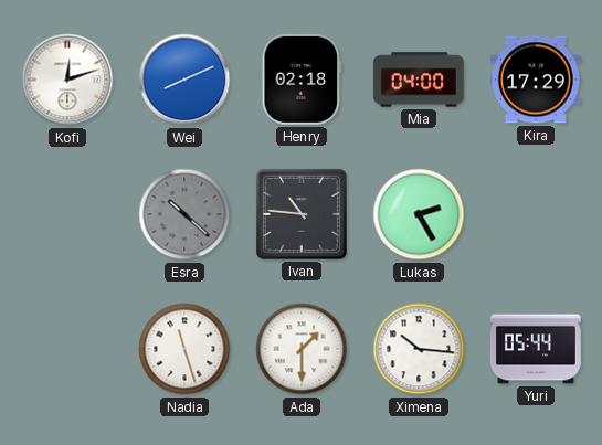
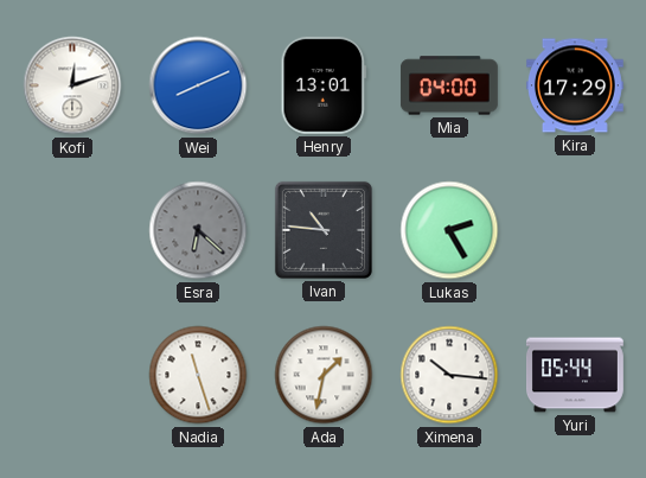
Henry: 02:18 -> 13:01 (324, 85)
Esra: 10:22 -> 6:22 (198, 230)
Ada: 1:30 -> 1:32 (324, 375)
